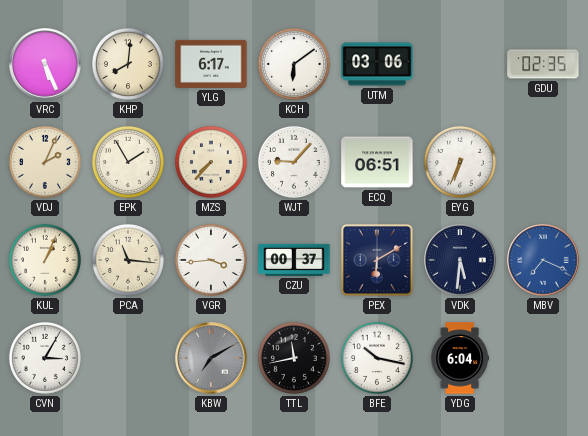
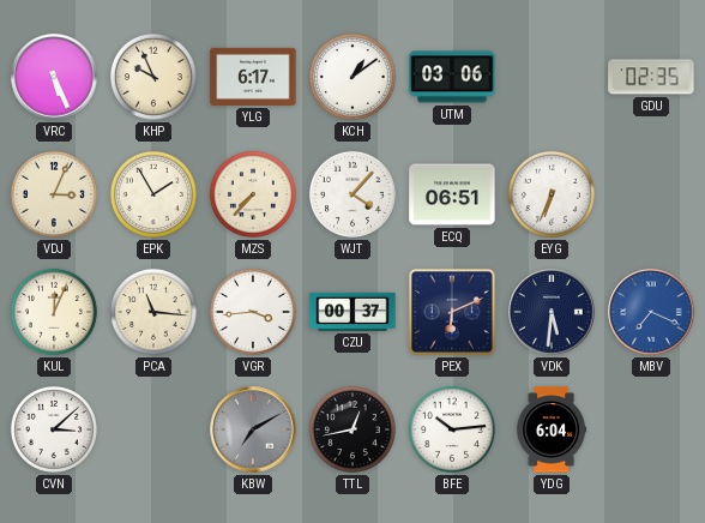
KHP: 8:01 -> 9:56 (153, 77)
KCH: 6:09 -> 1:09 (352, 77)
VDJ: 2:04 -> 3:04 (54, 194)
WJT: 9:07 -> 4:07 (352, 194)
KUL: 1:04 -> 12:04 (54, 312)
PEX: 6:10 -> 6:11 (452, 312)
CVN: 3:05 -> 3:08 (54, 429)
TTL: 11:43 -> 12:43 (352, 429)
BFE: 10:17 -> 10:14 (452, 429)
